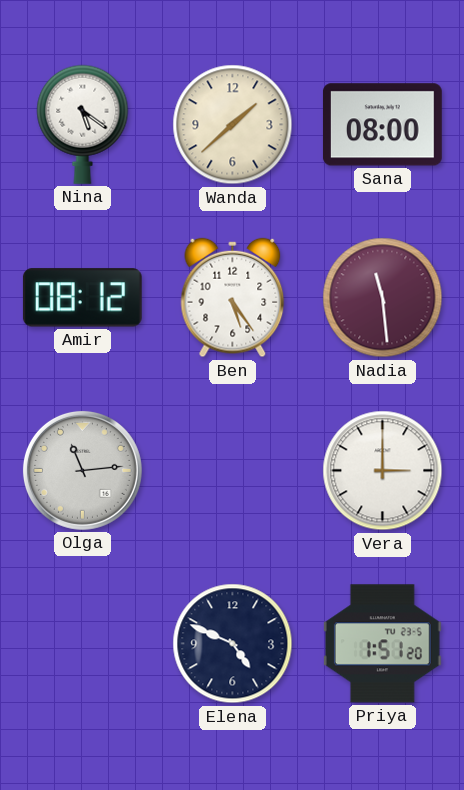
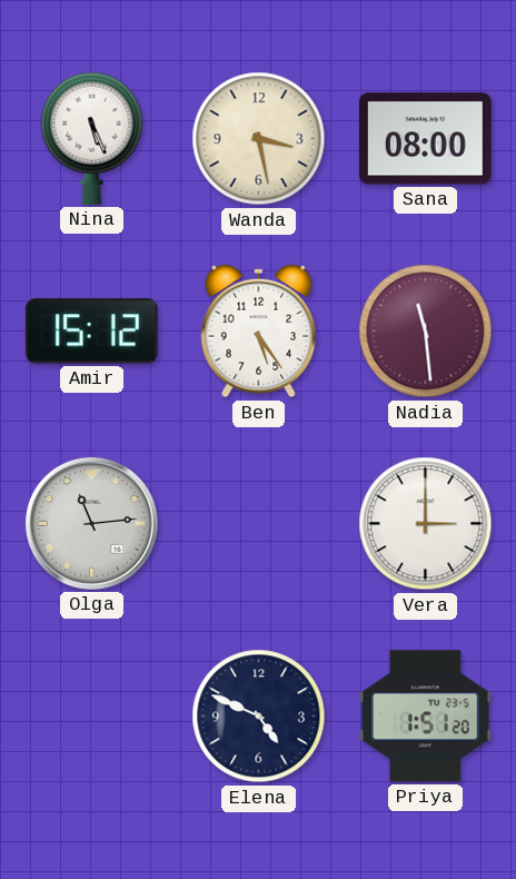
Nina: 5:21 -> 5:26 (92, 138)
Wanda: 1:38 -> 3:28 (259, 139)
Amir: 08:12 -> 15:12 (91, 332)
